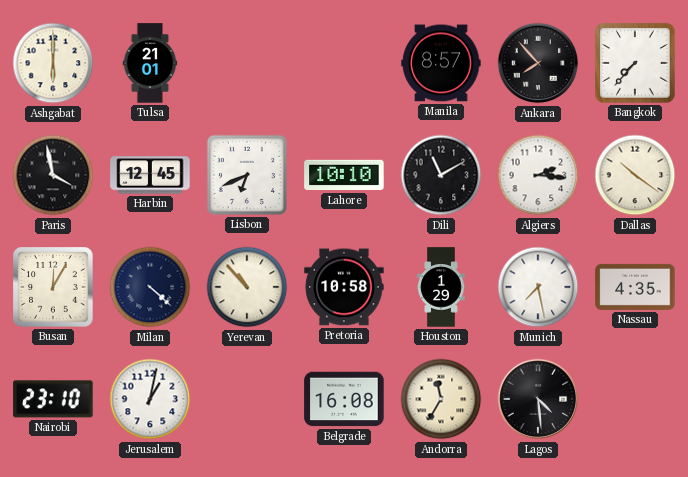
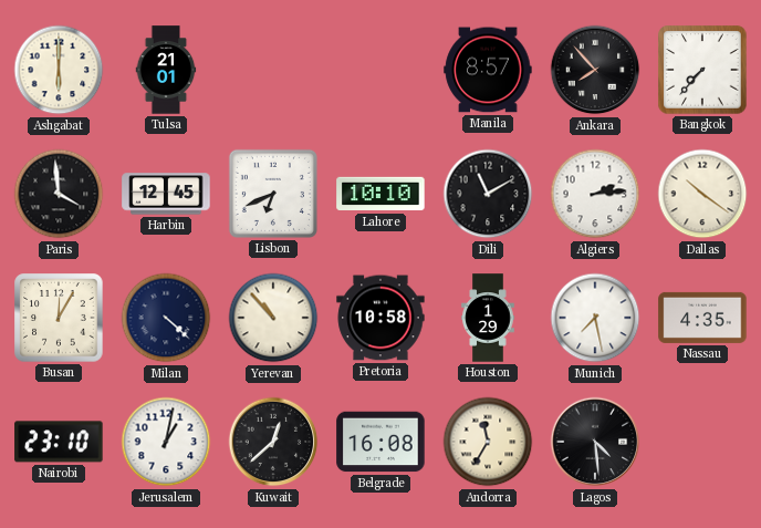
Paris: 3:58 -> 3:59 (59, 194)
Algiers: 2:16 -> 2:14 (595, 194)
Kuwait: none -> 12:38 (273, 442)
